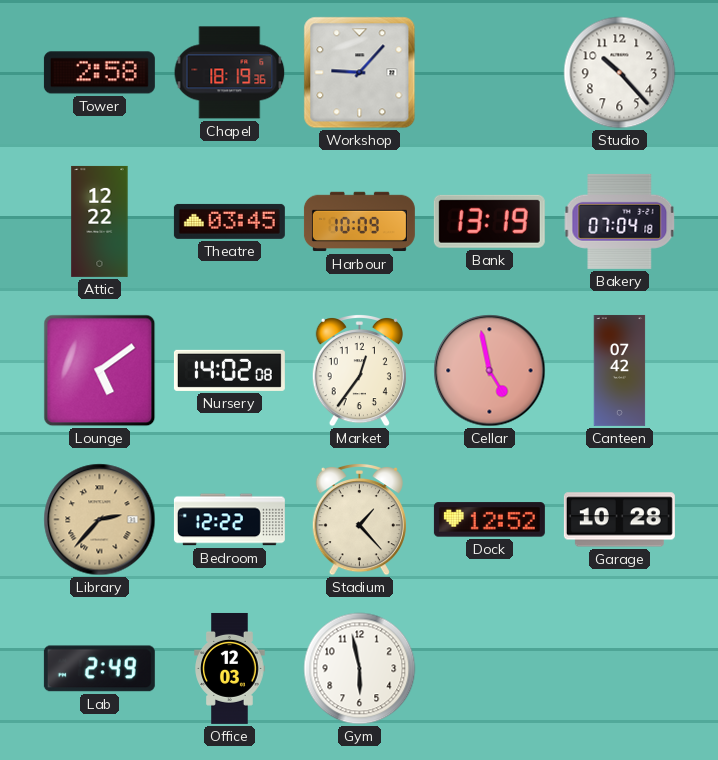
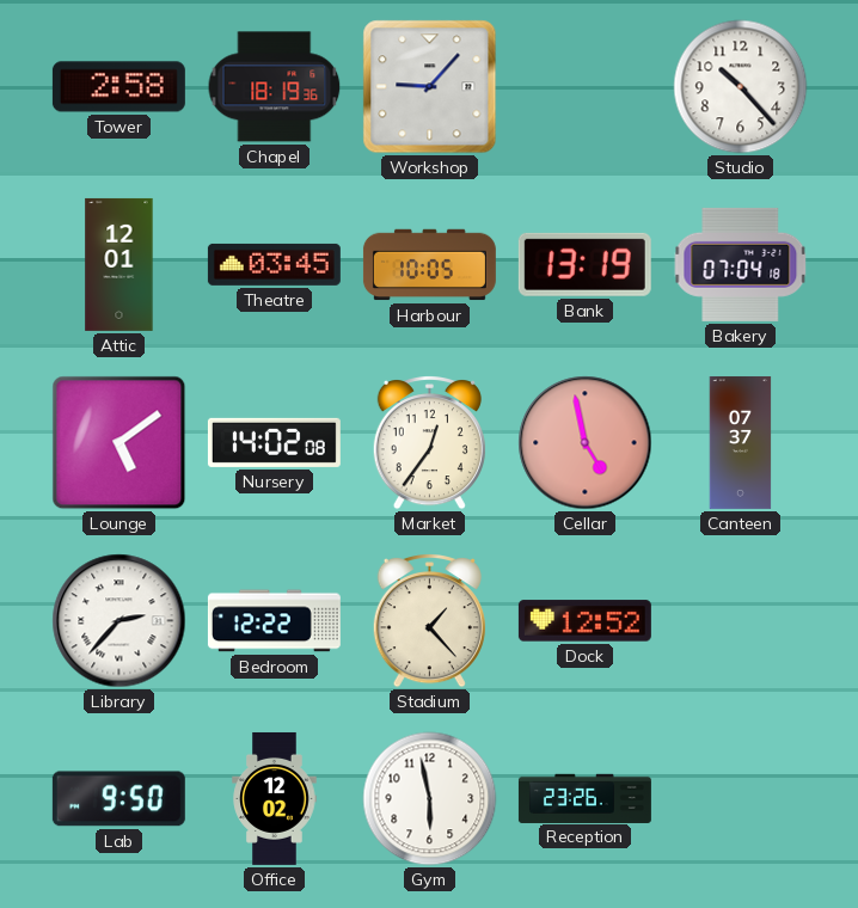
Attic: 12:22 -> 12:01 (119, 264)
Harbour: 10:09 -> 10:05 (429, 265)
Canteen: 07:42 -> 07:37 (741, 442)
Library dial: champagne -> white (119, 621)
Garage: 10:28 -> none (619, 520)
Lab: 2:49 -> 9:50 (118, 799)
Office: 12:03 -> 12:02 (275, 798)
Reception: none -> 23:26 (584, 798)
